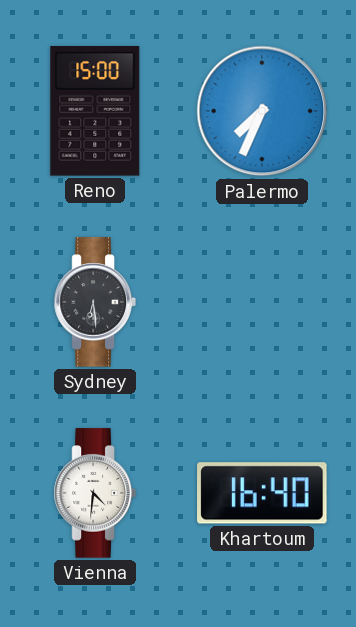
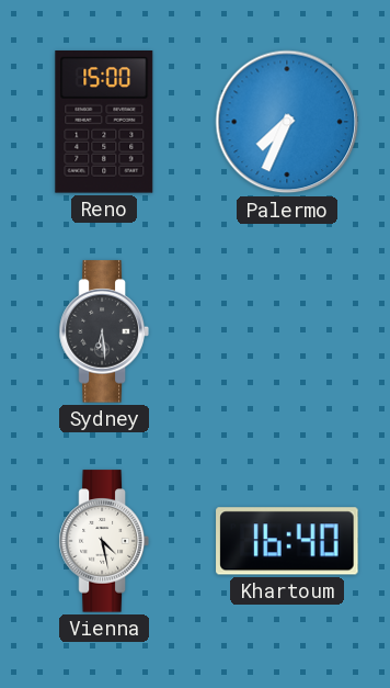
Vienna: 4:31 -> 4:28 (104, 541)
